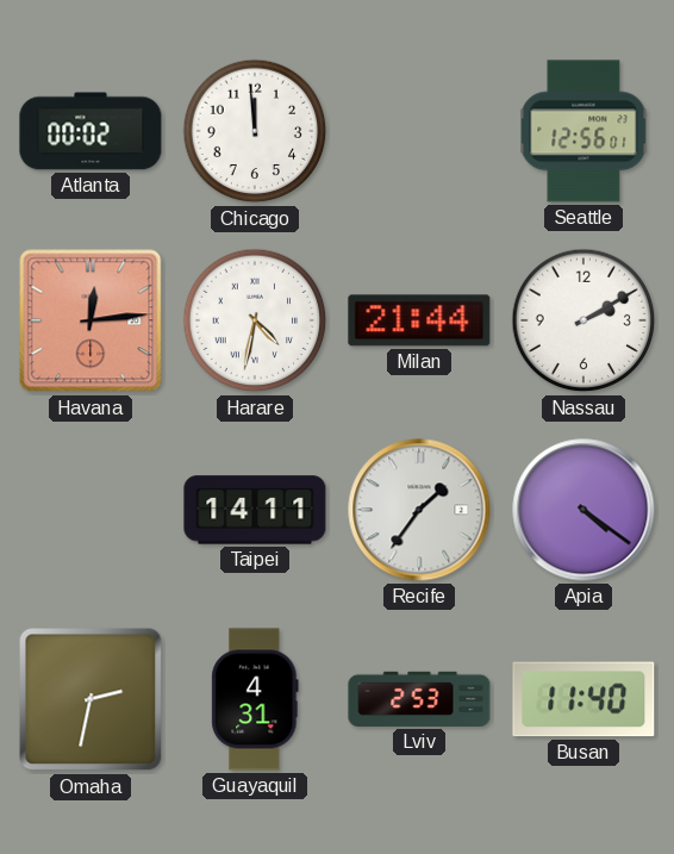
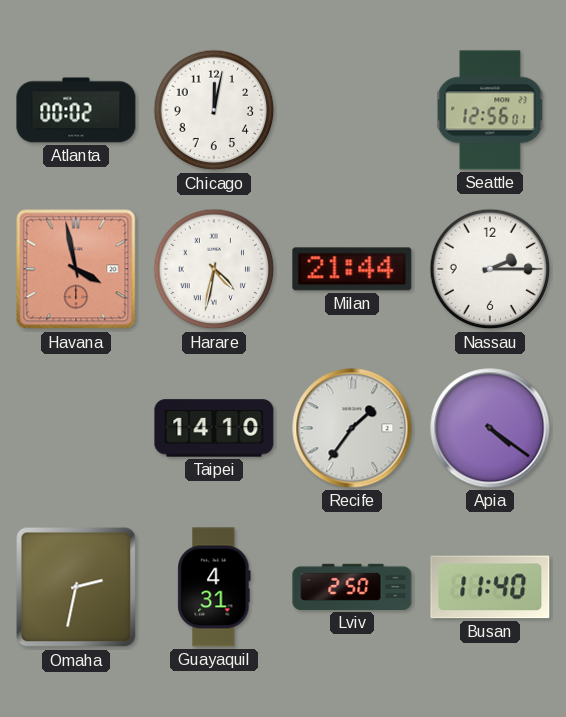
Chicago: 11:59 -> 12:02 (214, 110)
Havana: 12:14 -> 3:58 (76, 269)
Nassau: 2:10 -> 2:15 (490, 269)
Taipei: 14:11 -> 14:10 (214, 428)
Lviv: 2:53 -> 2:50 (352, 587)
